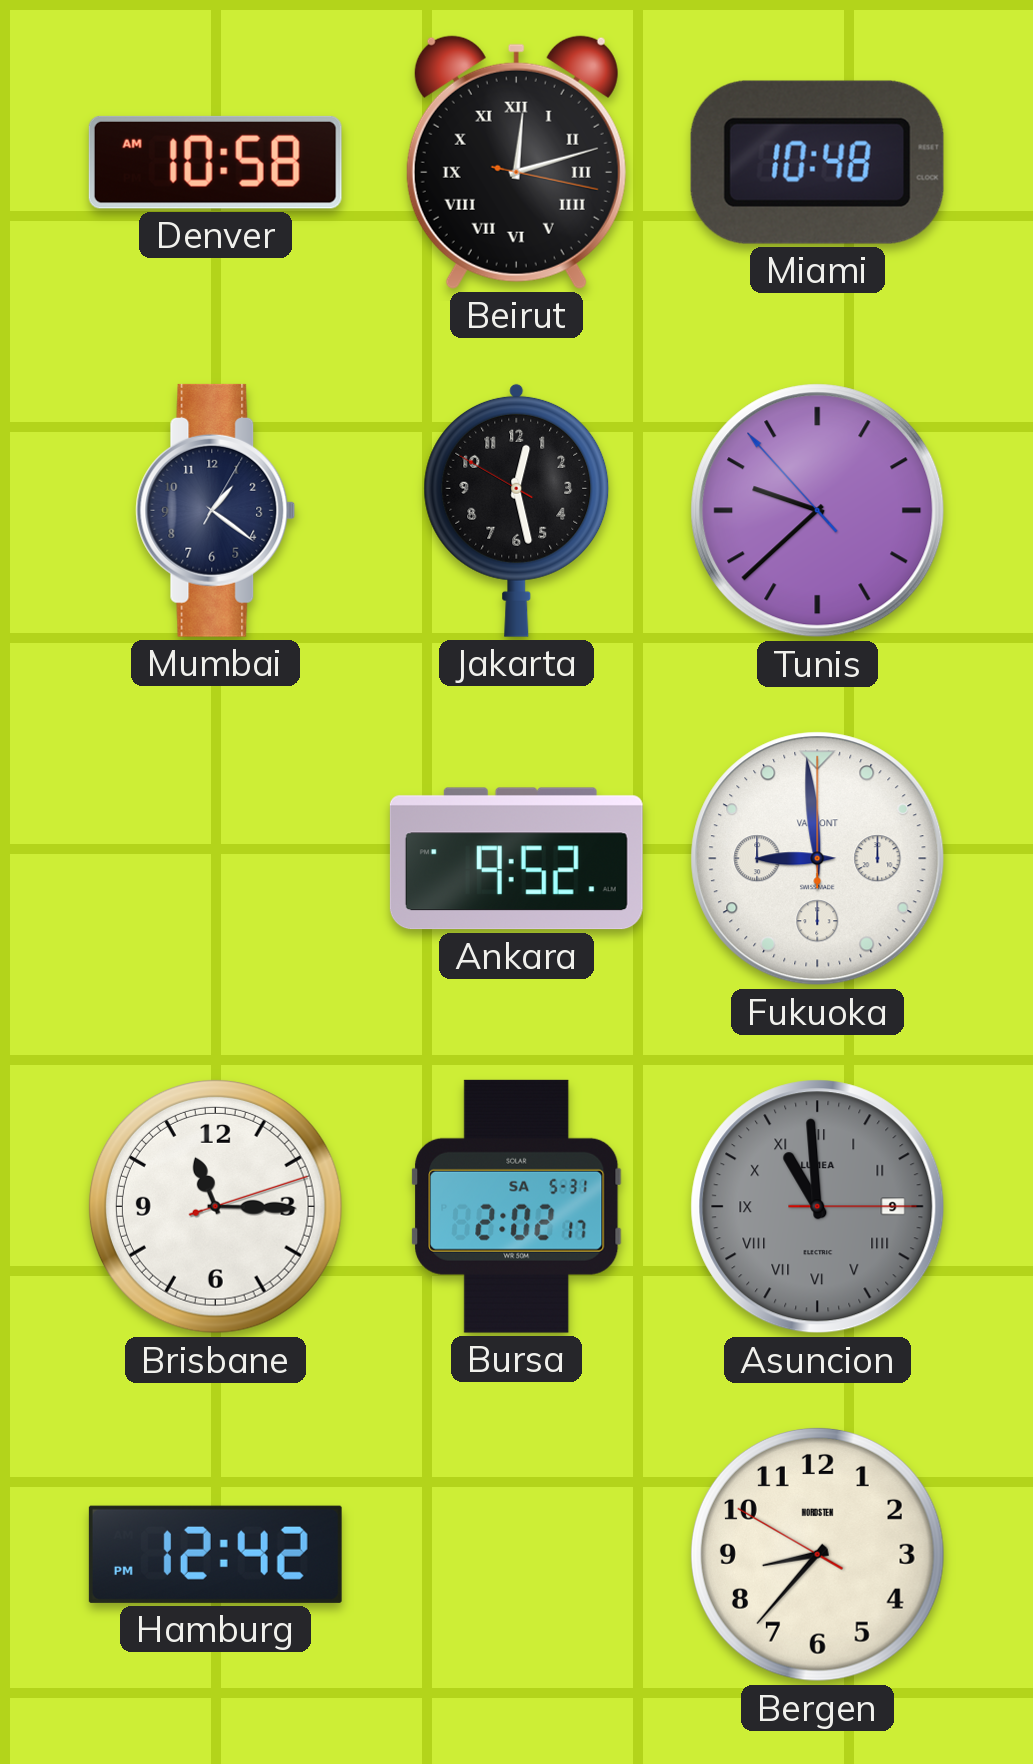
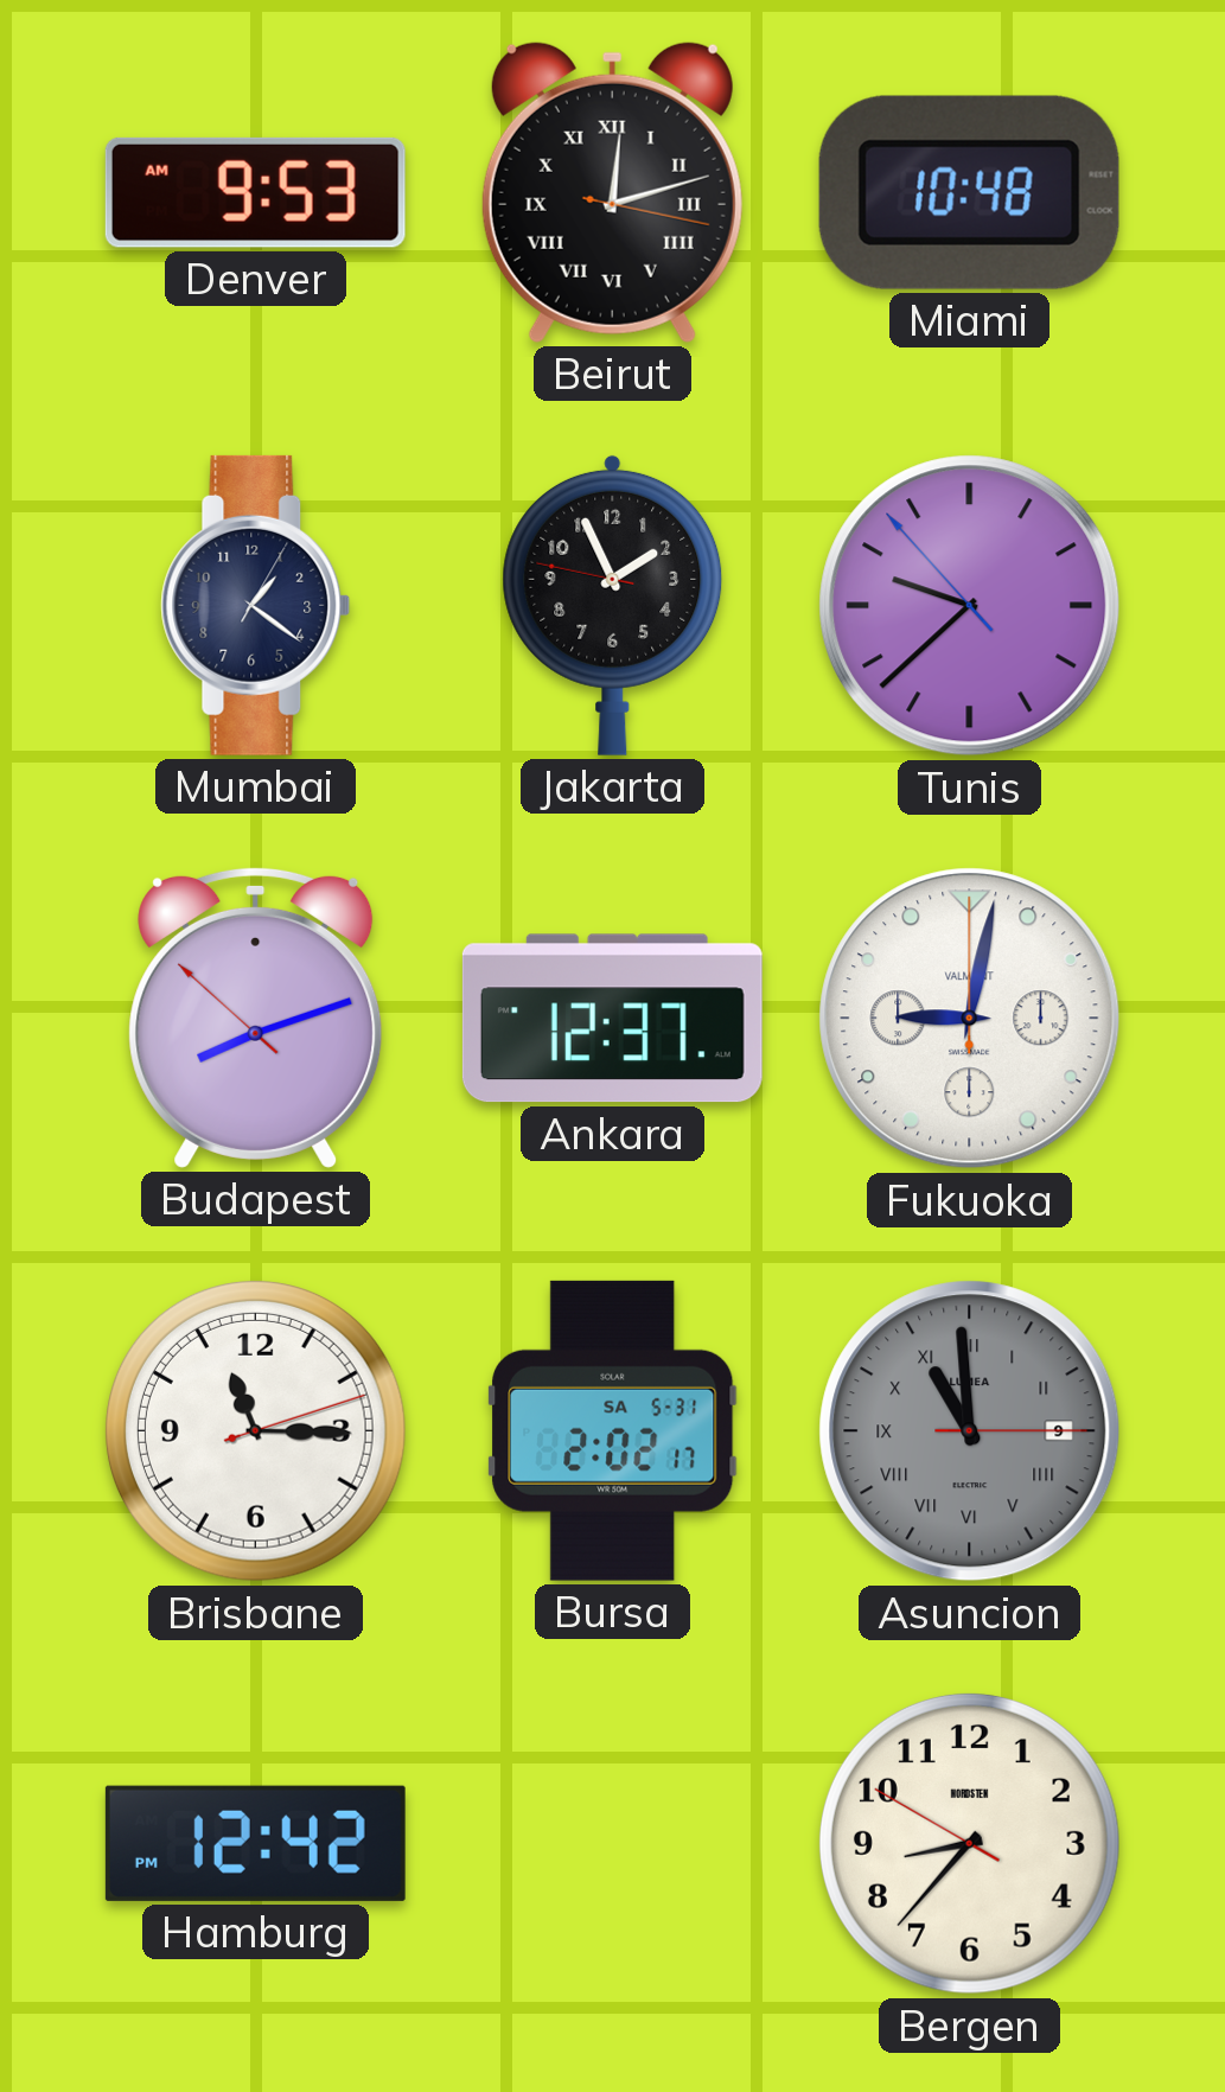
Denver: 10:58 -> 9:53 (255, 192)
Jakarta: 12:27 -> 1:55 (613, 605)
Budapest: none -> 8:11 (256, 1018)
Ankara: 9:52 -> 12:37 (612, 1019)
Fukuoka: 8:59 -> 9:02 (970, 1019)
